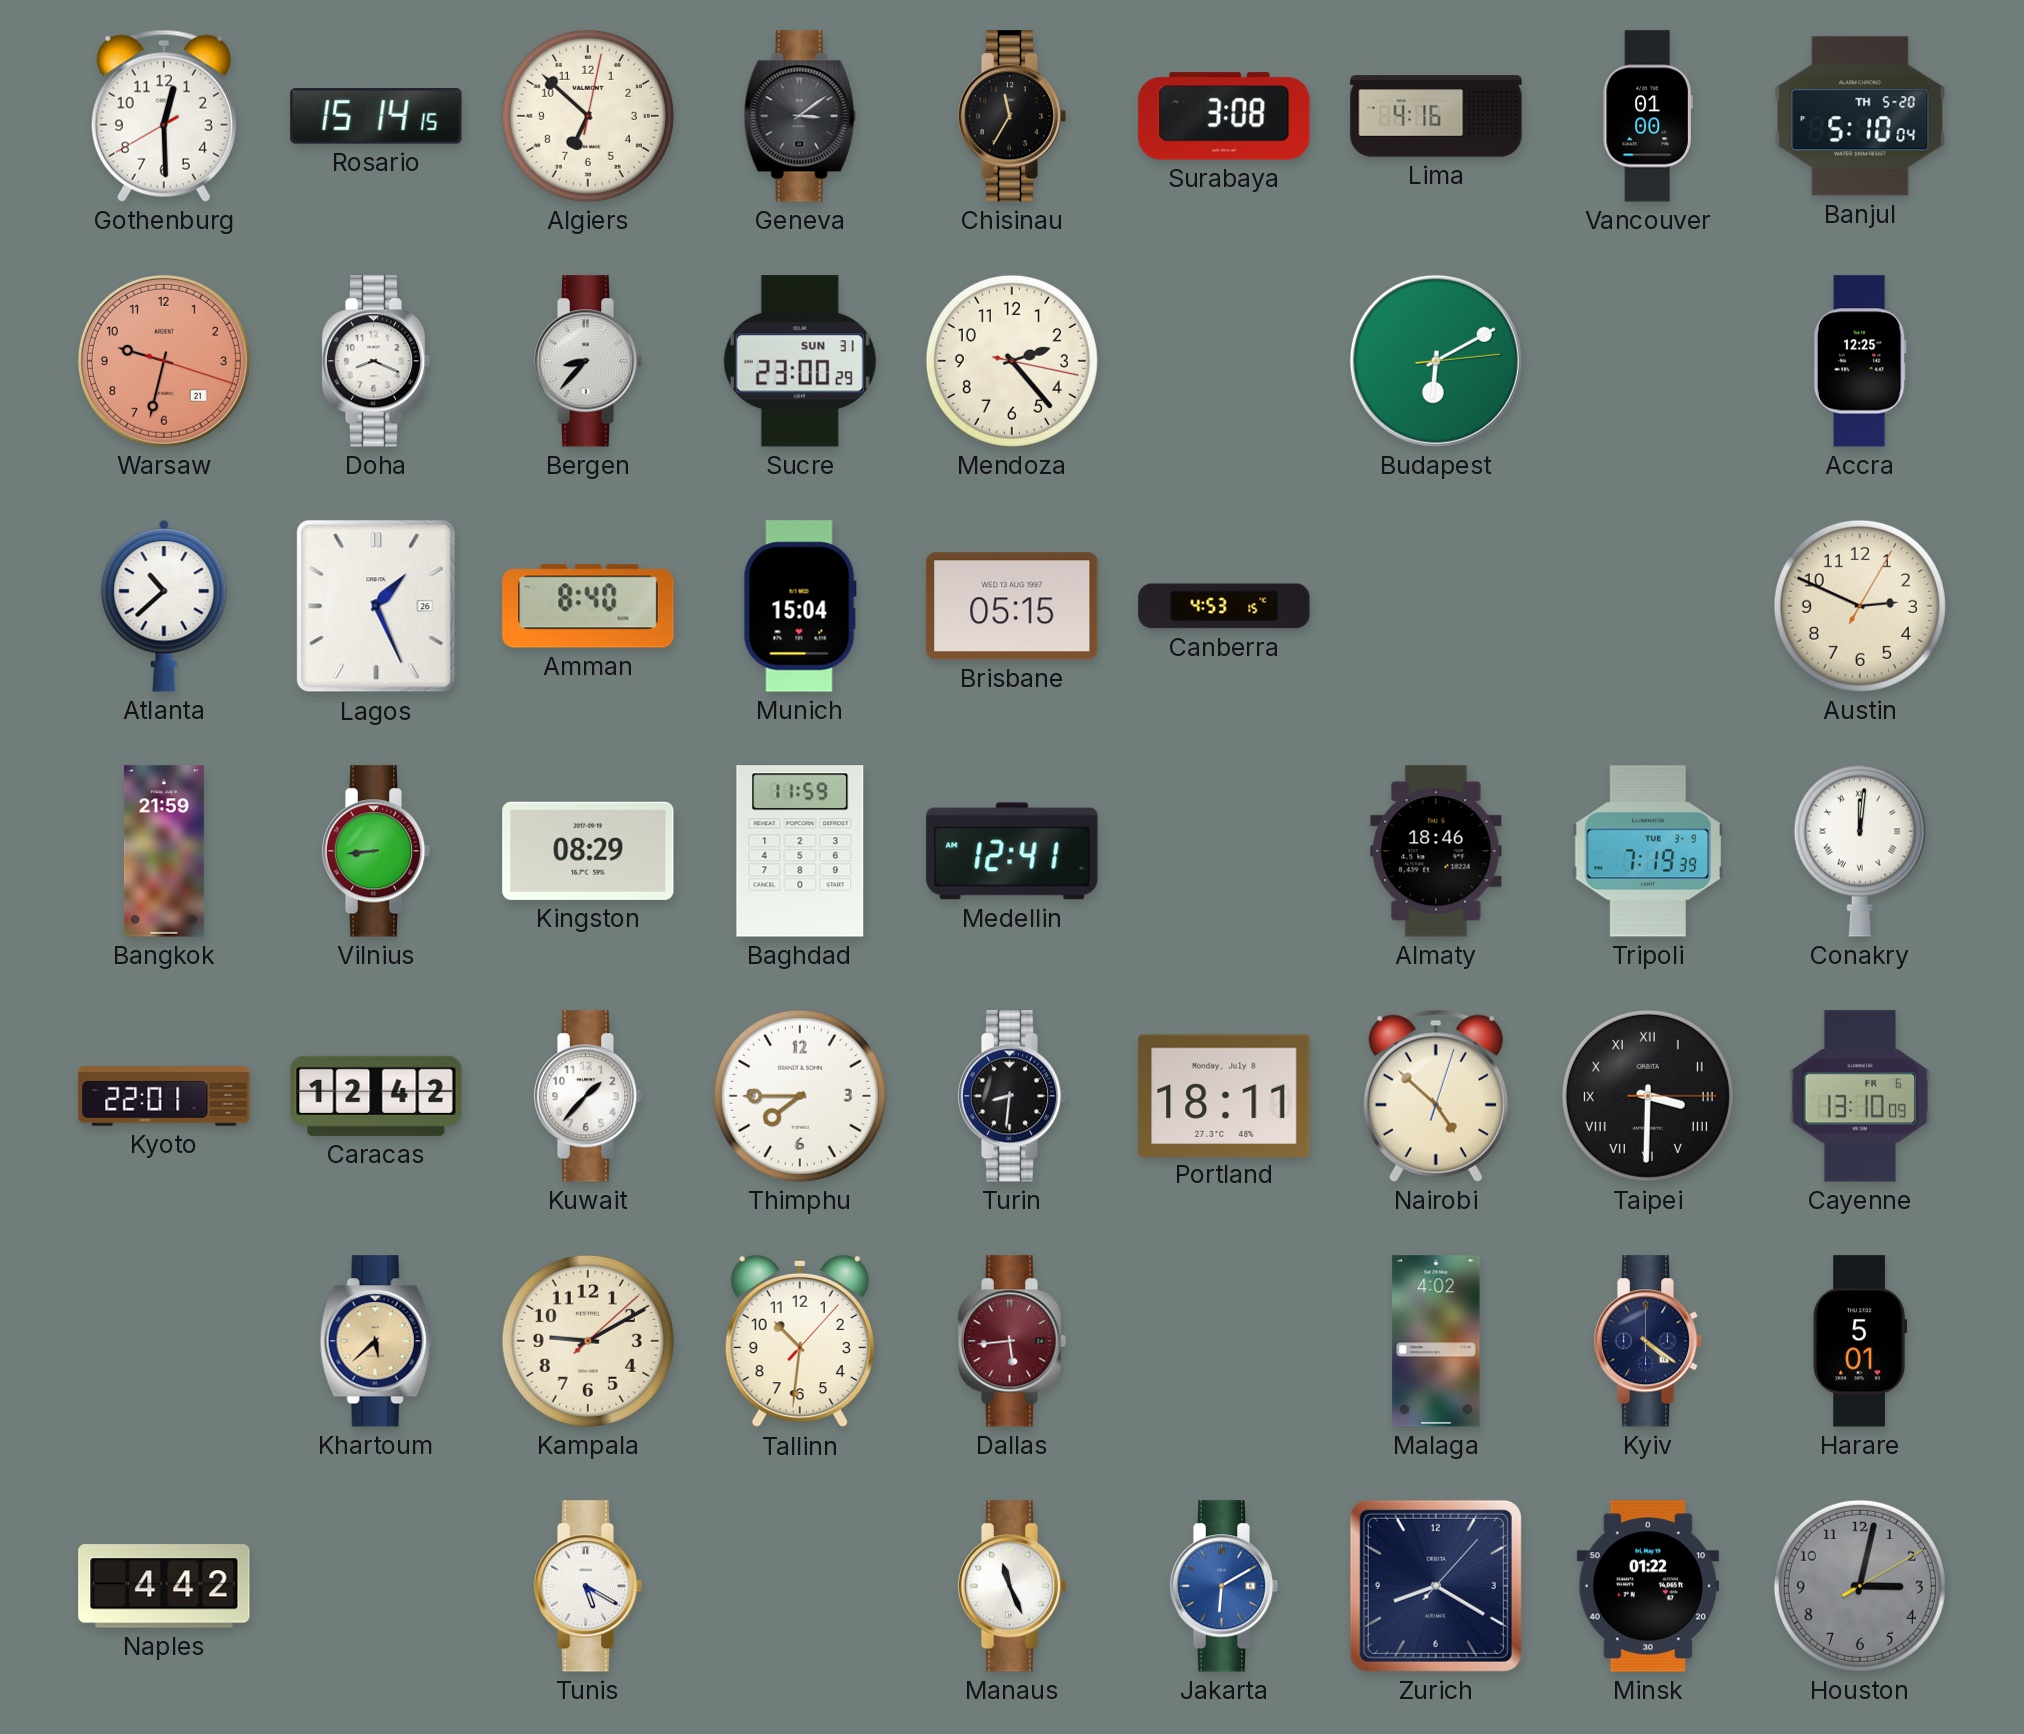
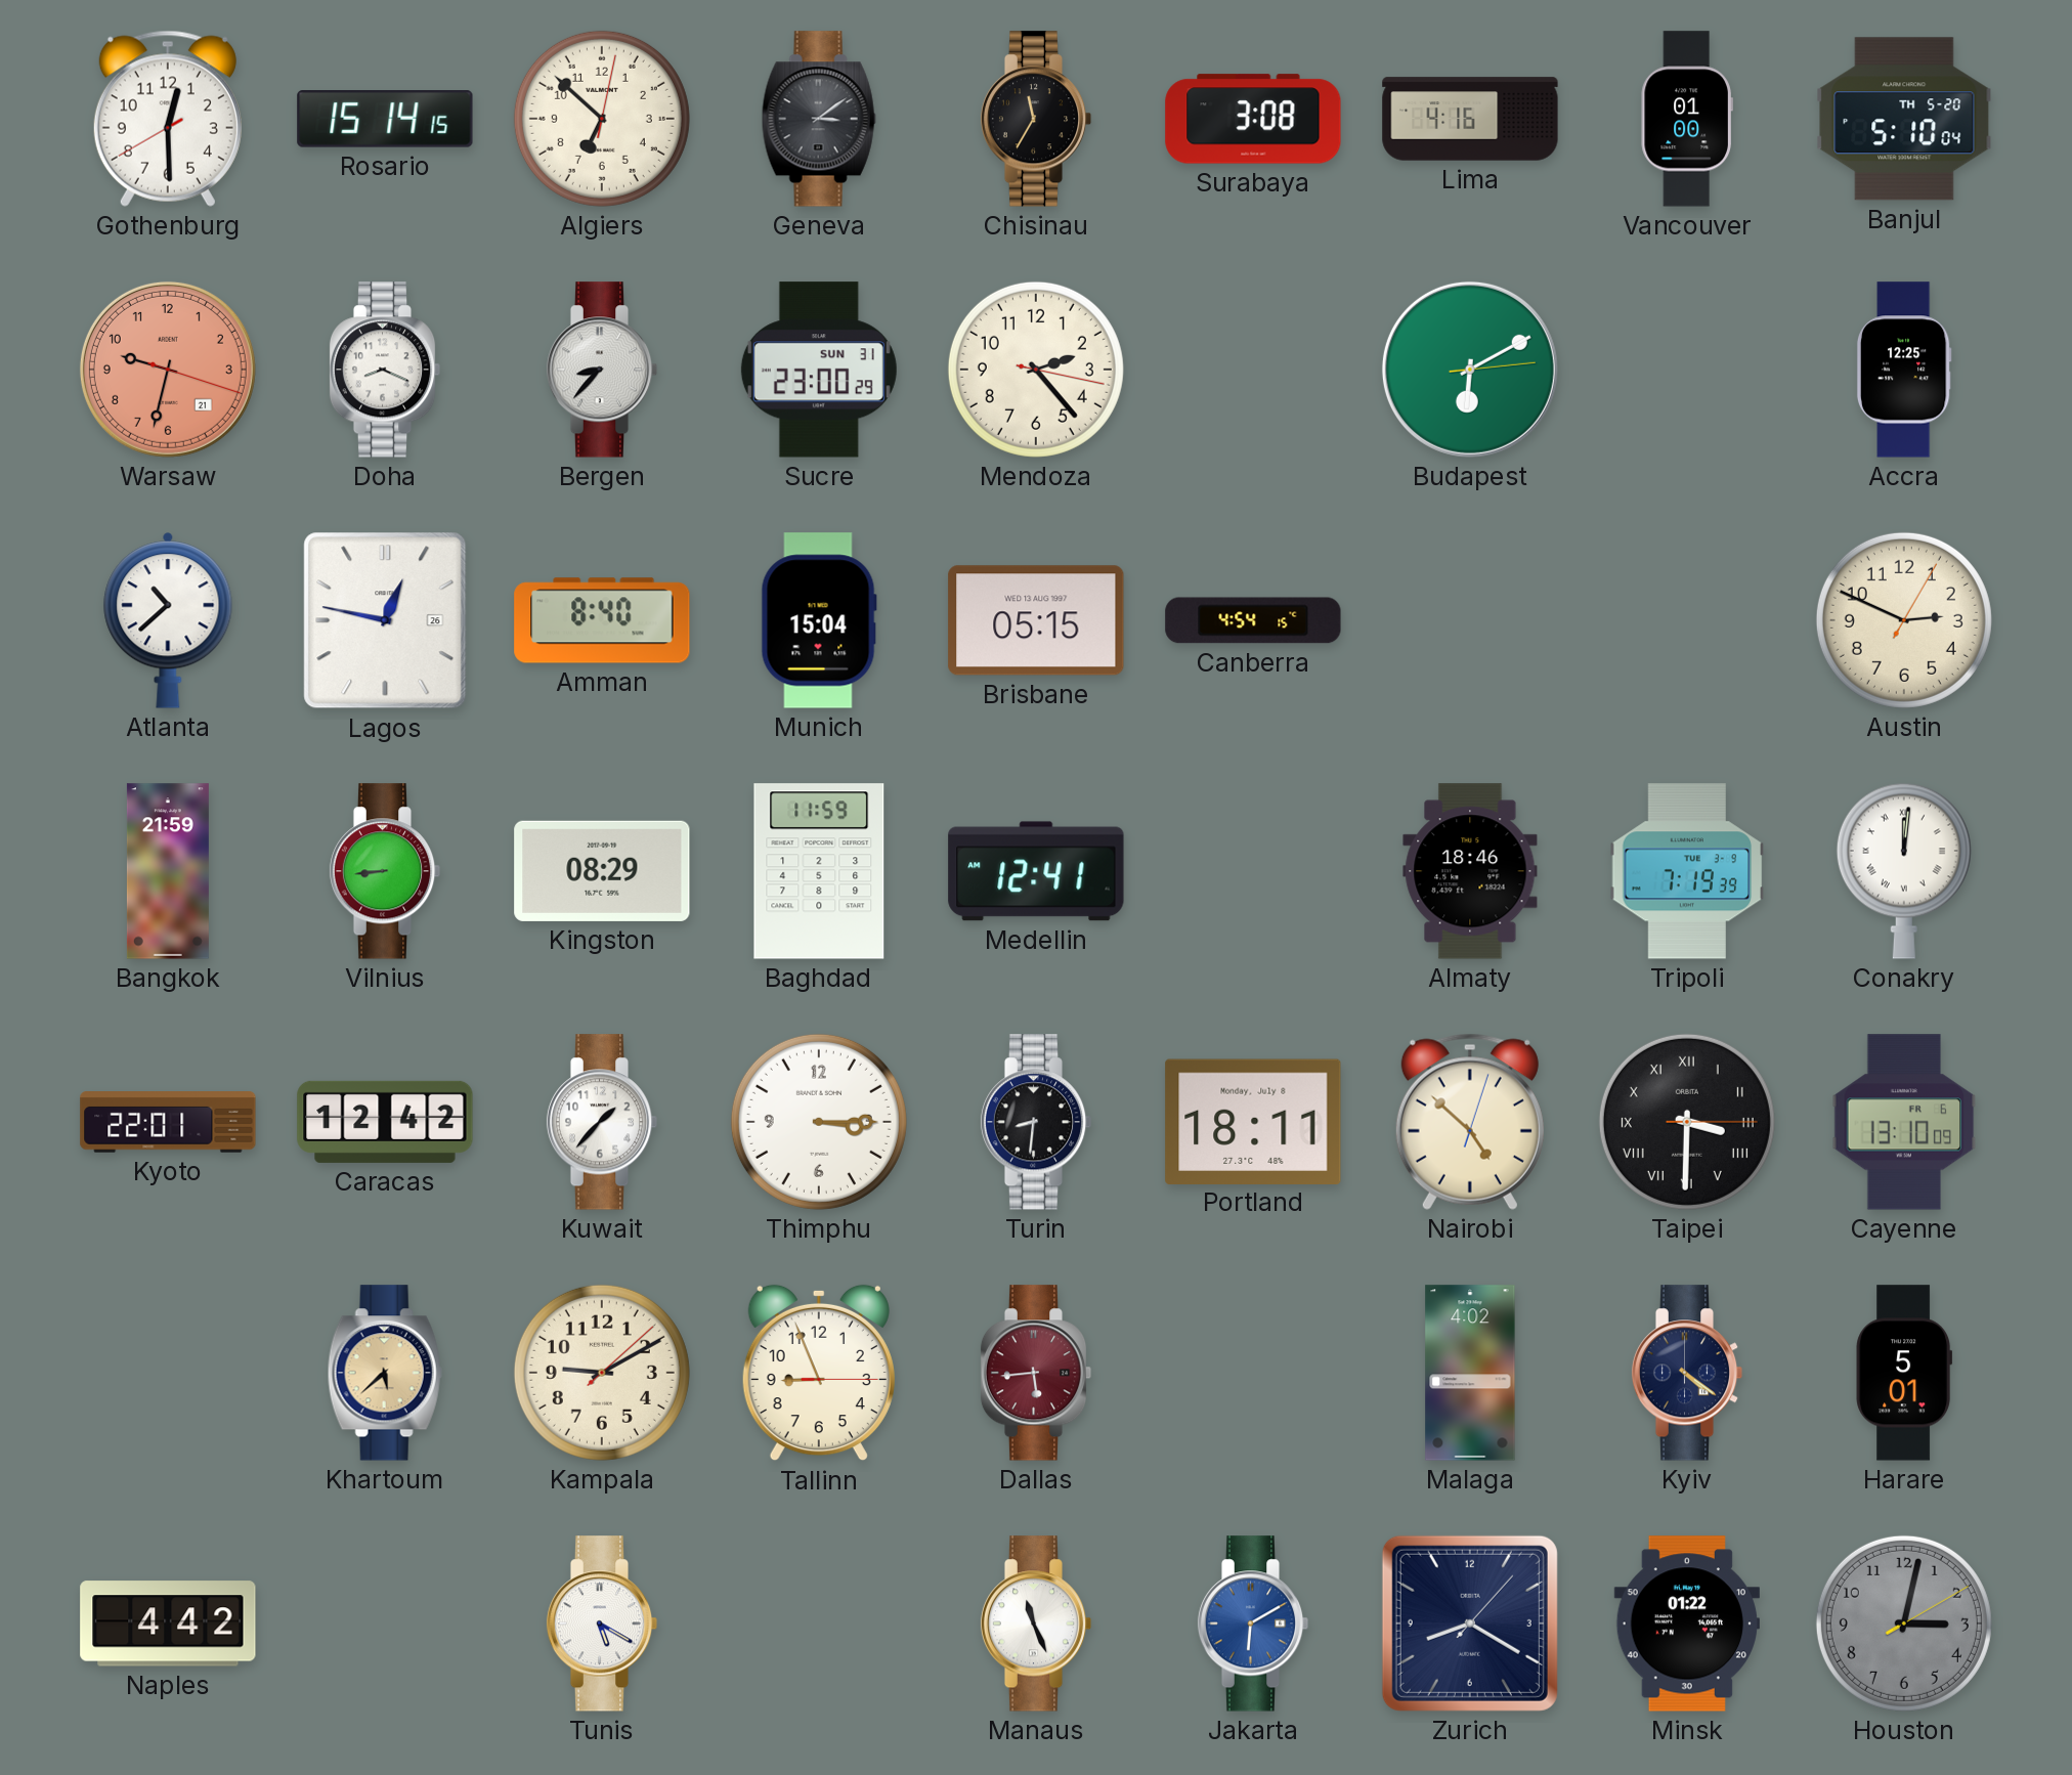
Lagos: 1:26 -> 12:47 (385, 620)
Canberra: 4:53 -> 4:54 (1253, 620)
Thimphu: 7:45 -> 3:15 (819, 1122)
Tallinn: 10:31 -> 8:56 (819, 1373)
